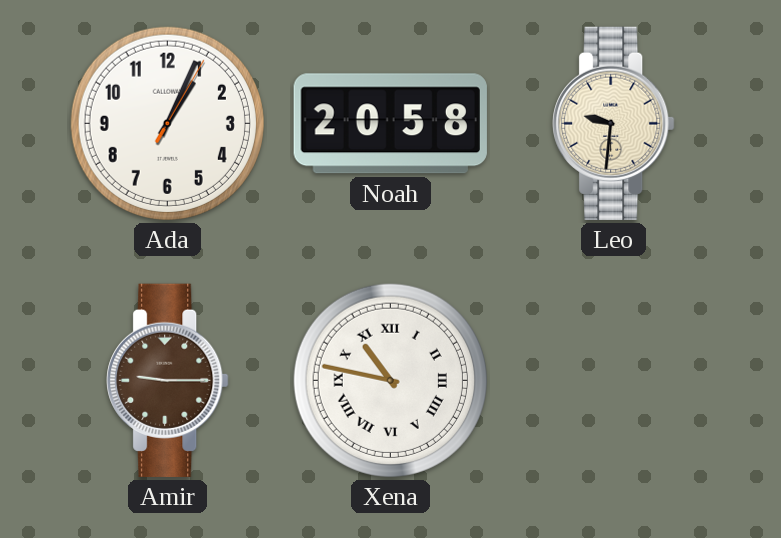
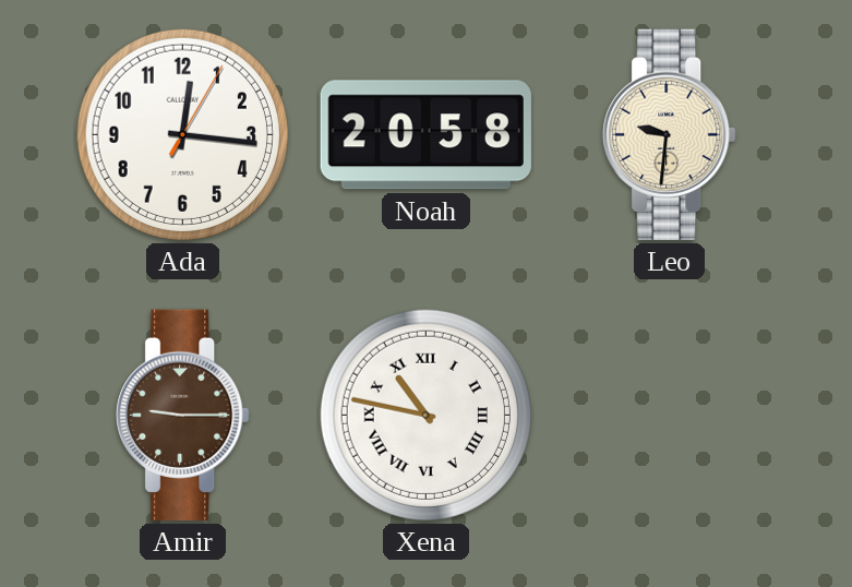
Ada: 1:04 -> 12:16 (182, 134)
